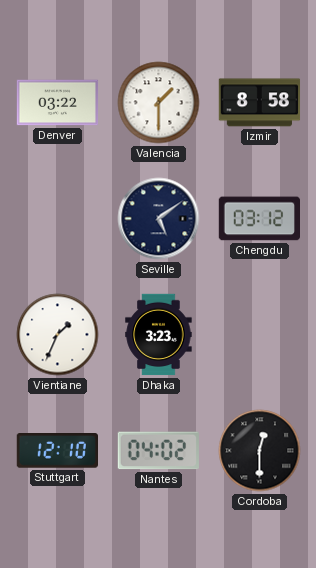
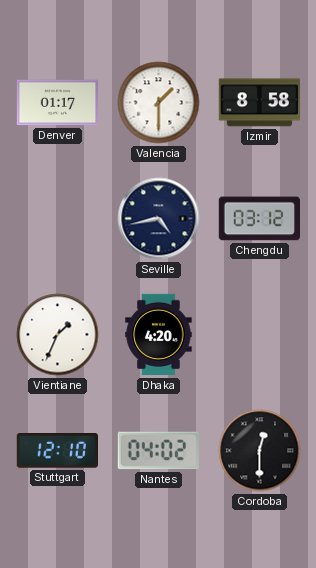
Denver: 03:22 -> 01:17 (58, 103)
Seville: 5:09 -> 4:43 (159, 219)
Dhaka: 3:23 -> 4:20 (159, 335)
